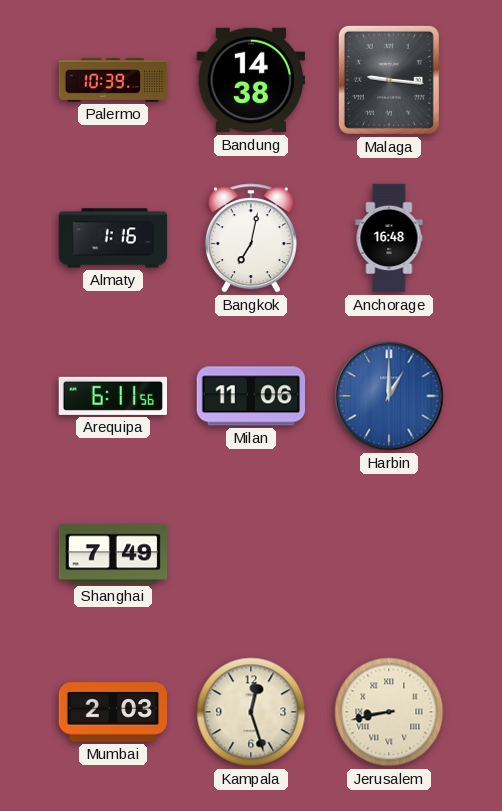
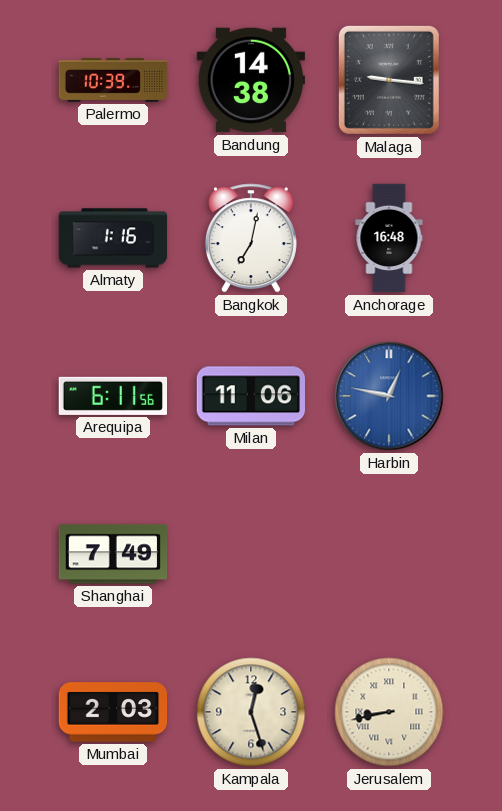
Harbin: 1:00 -> 12:47 (389, 396)
